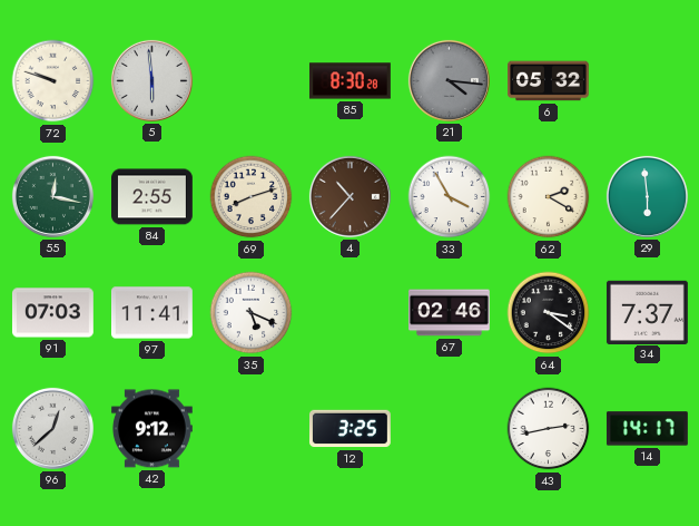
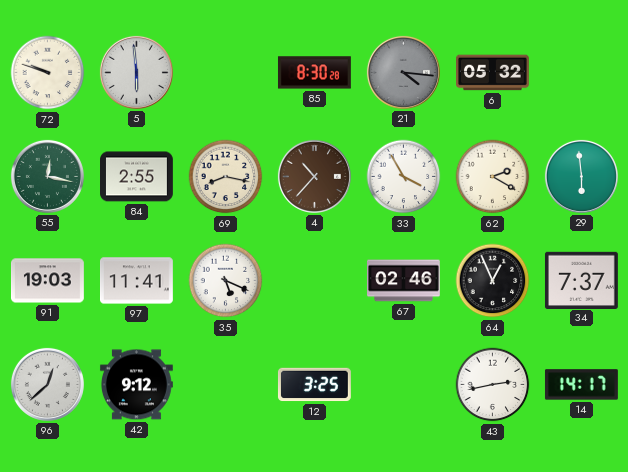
69: 8:12 -> 8:17 (226, 177)
91: 07:03 -> 19:03 (47, 281)
64: 3:21 -> 12:56 (493, 281)
